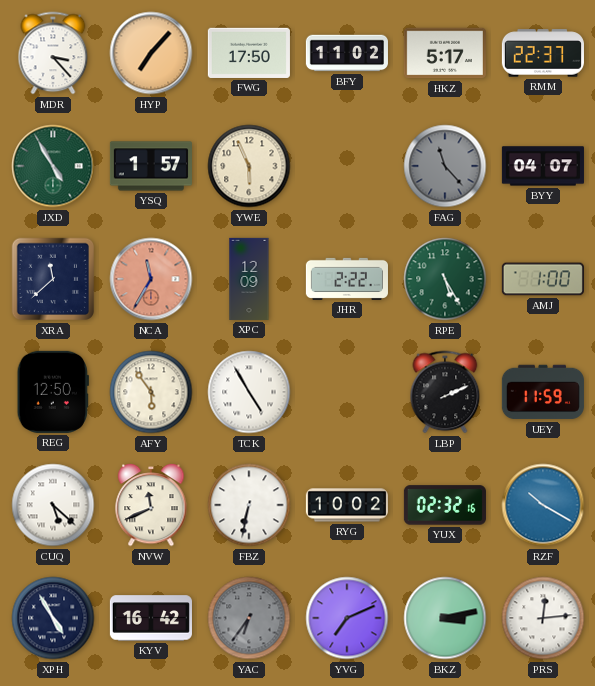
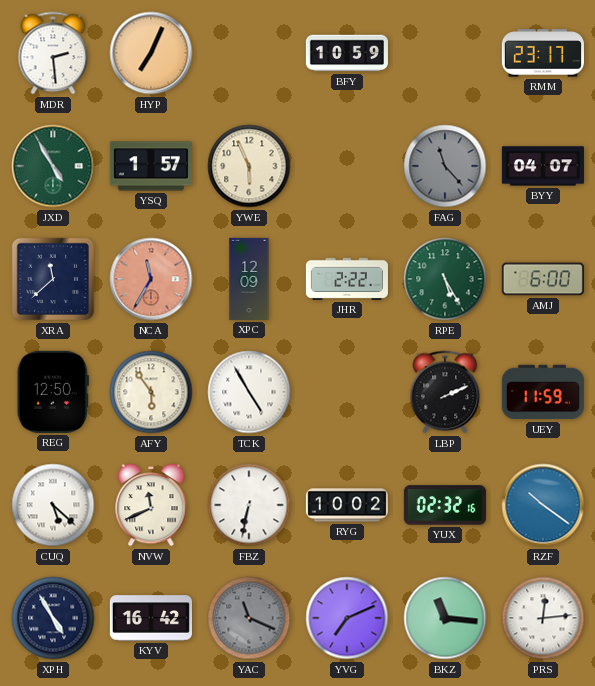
MDR: 3:23 -> 2:29 (53, 53)
HYP: 7:07 -> 7:04 (151, 53)
FWG: 17:50 -> none (249, 53)
BFY: 11:02 -> 10:59 (347, 53)
HKZ: 5:17 -> none (445, 53)
RMM: 22:37 -> 23:17 (543, 53)
AMJ: 1:00 -> 6:00 (543, 279)
RZF: 10:20 -> 10:21 (543, 505)
YAC: 6:36 -> 11:19 (249, 618)
BKZ: 3:13 -> 11:16 (445, 618)
